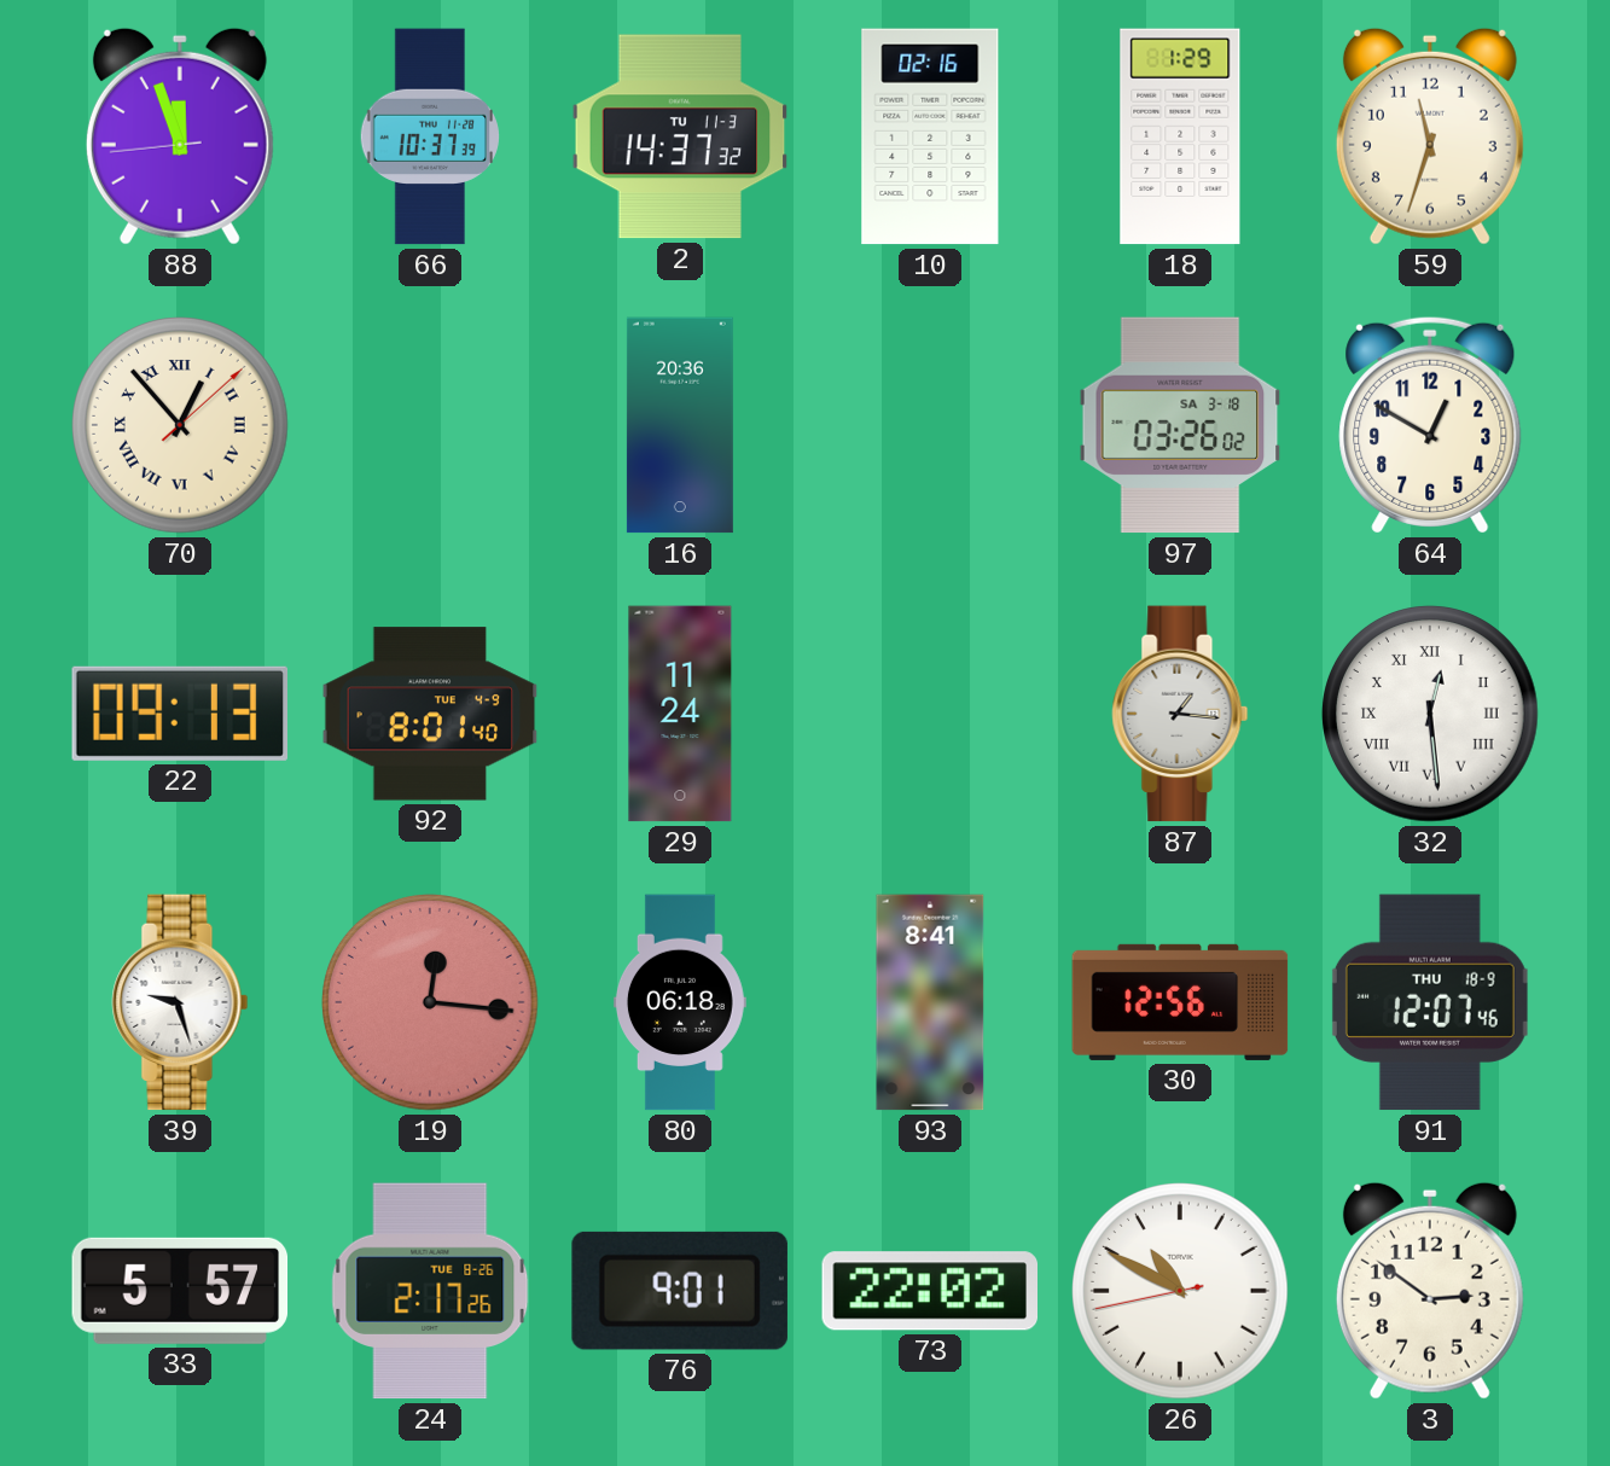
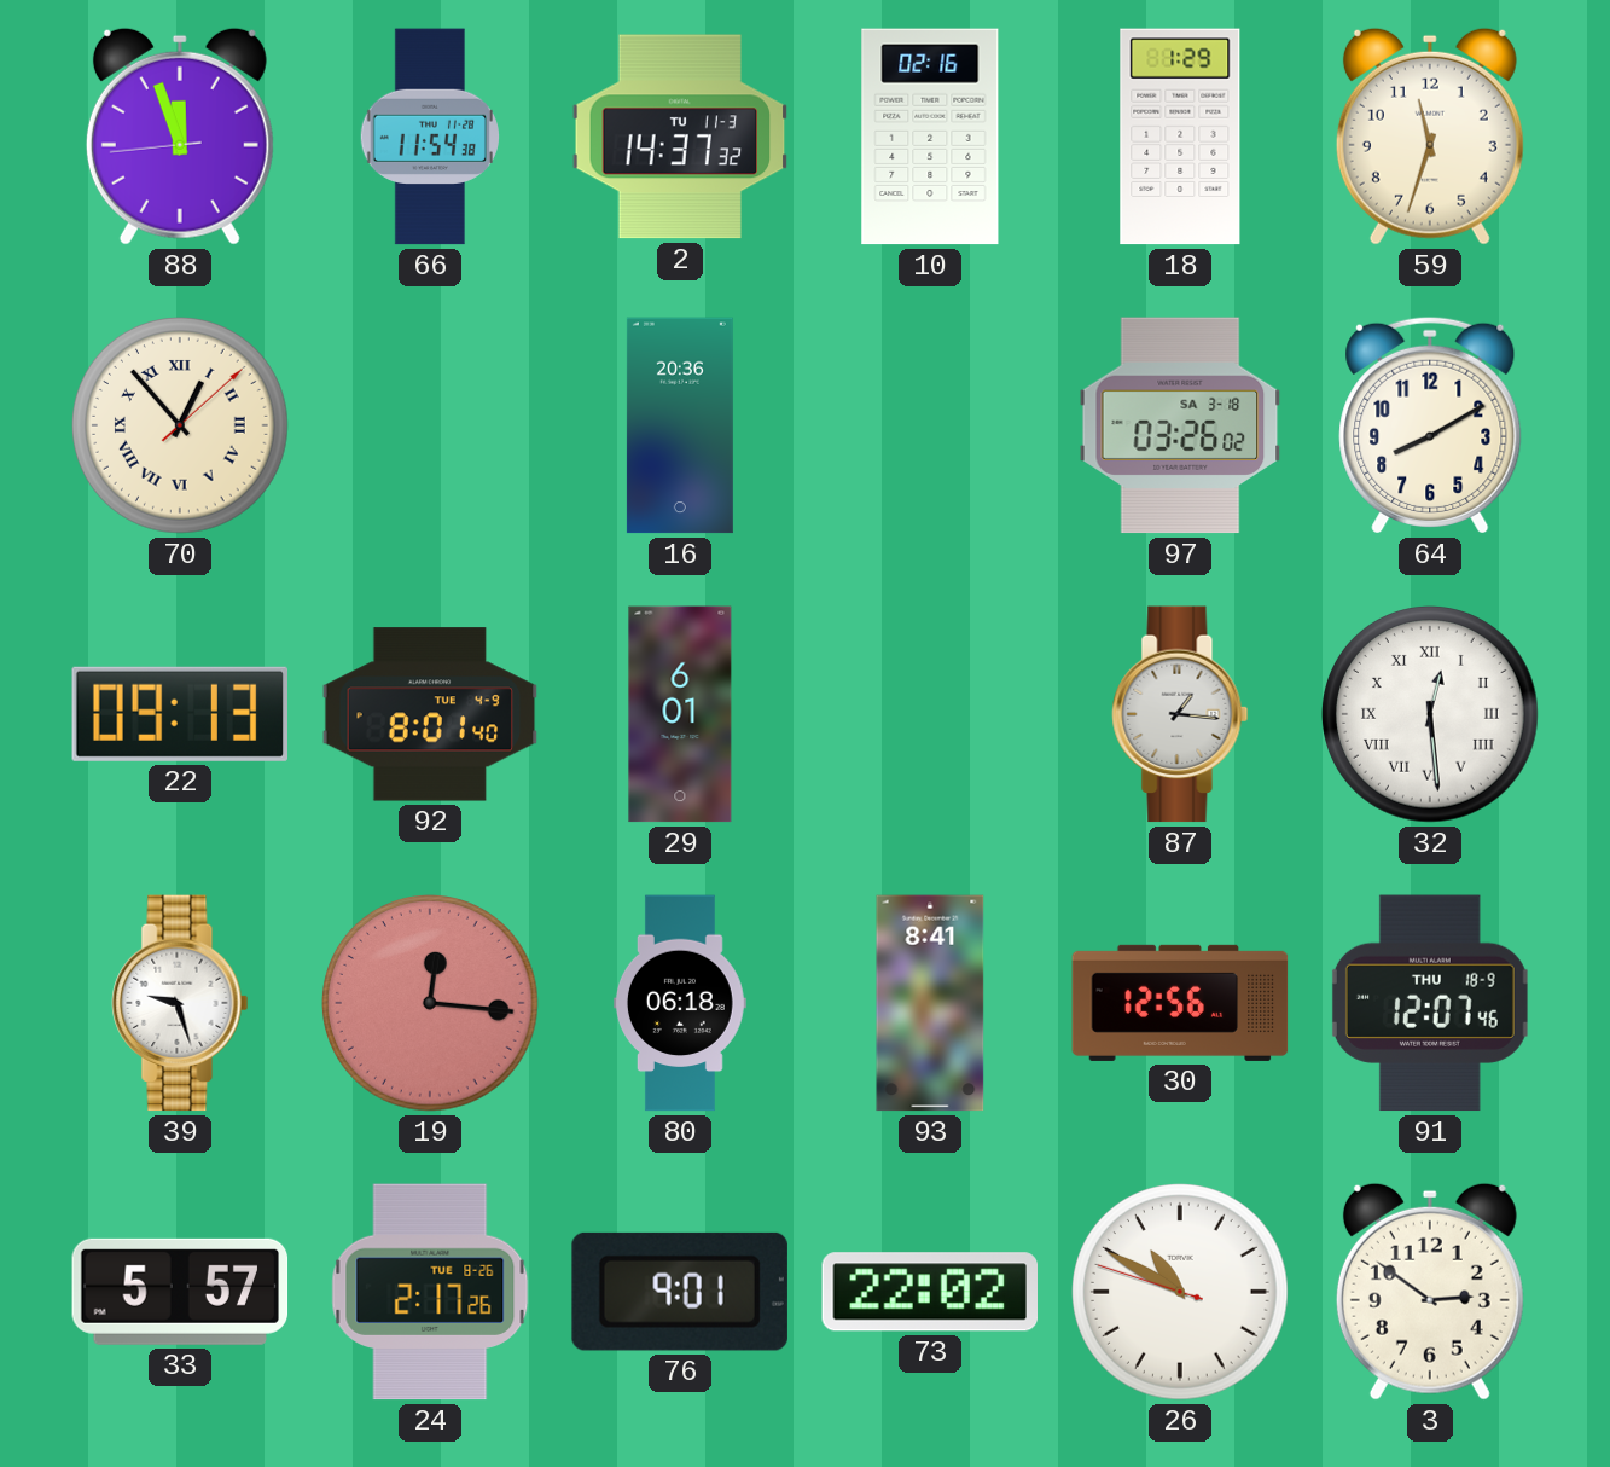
66: 10:37 -> 11:54 (429, 137)
64: 12:50 -> 8:10 (1430, 425)
29: 11:24 -> 6:01 (680, 714)
26: 10:49:43 -> 10:49:48 (1181, 1293)
